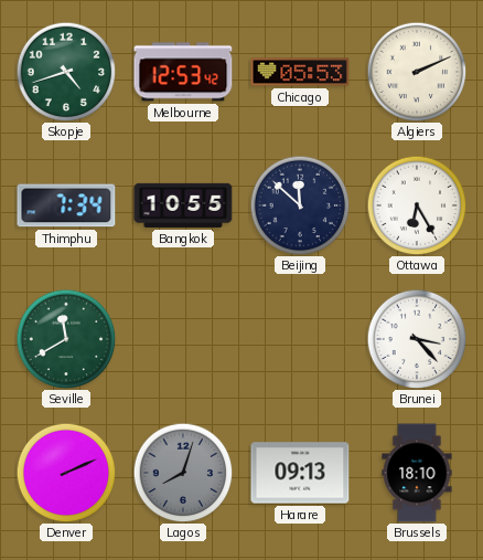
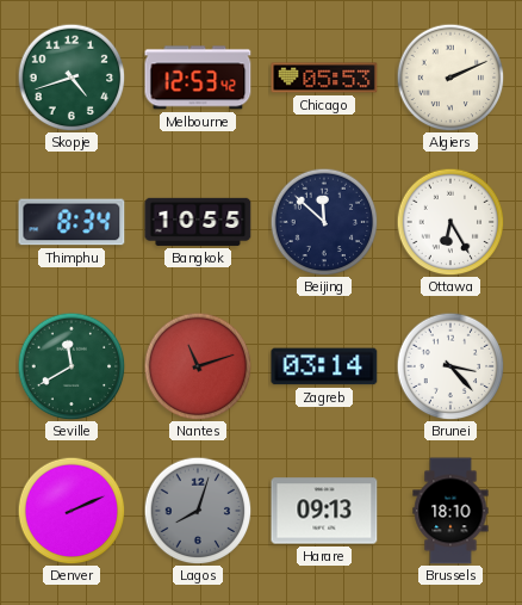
Thimphu: 7:34 -> 8:34 (72, 222)
Nantes: none -> 11:12 (198, 366)
Zagreb: none -> 03:14 (324, 366)
